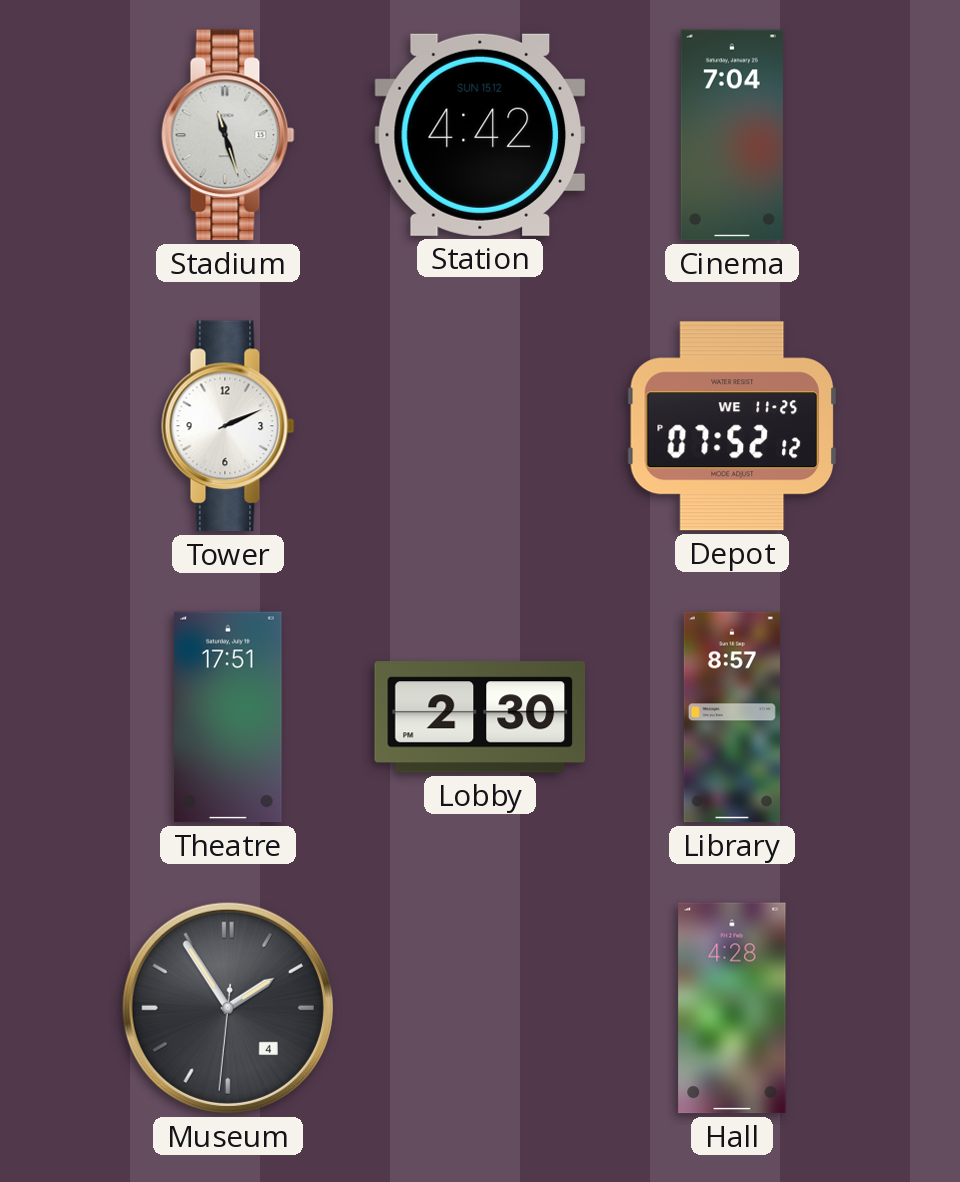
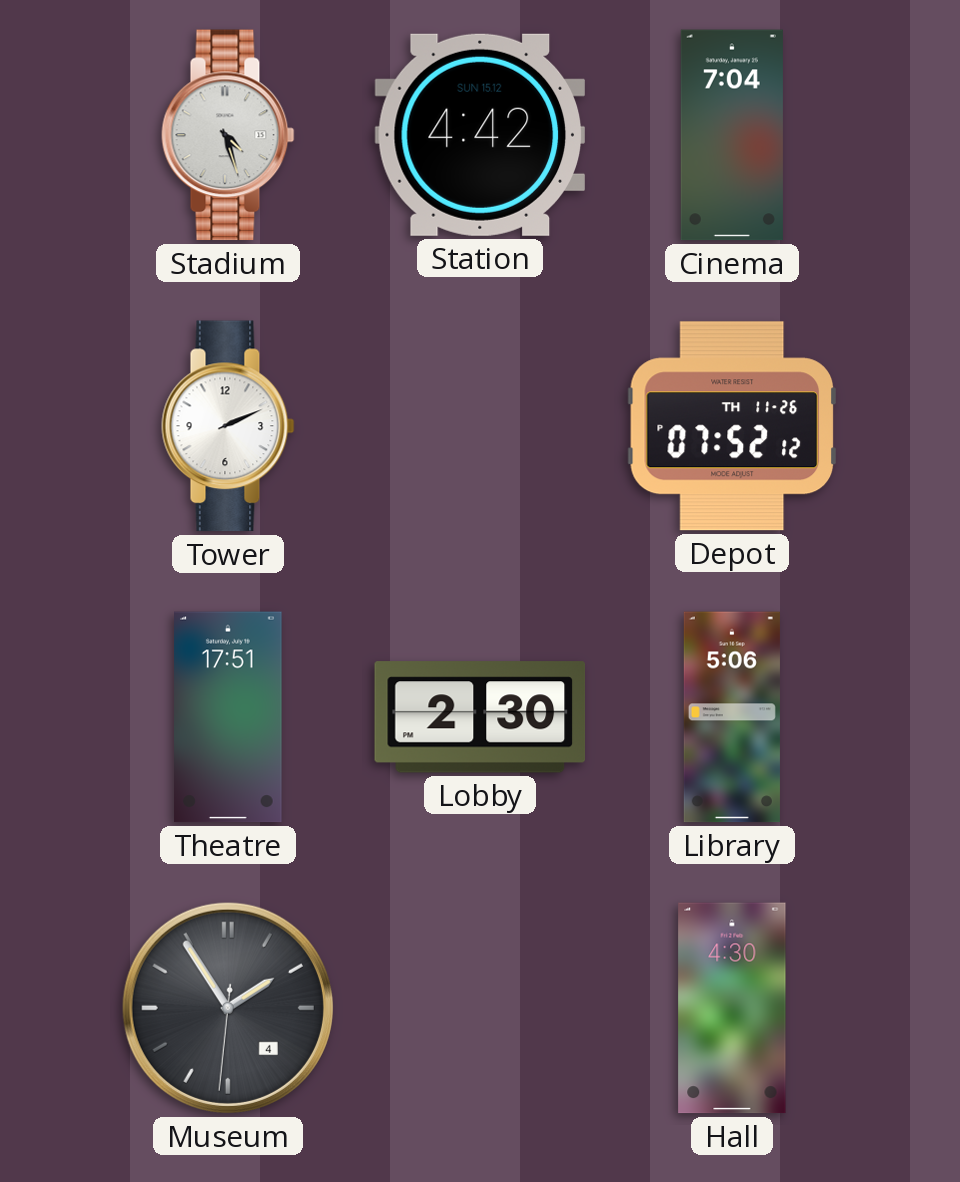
Stadium: 11:27 -> 4:27 (228, 135)
Depot date: WE 11-25 -> TH 11-26 (732, 426)
Library: 8:57 -> 5:06 (732, 717)
Hall: 4:28 -> 4:30 (732, 1008)
